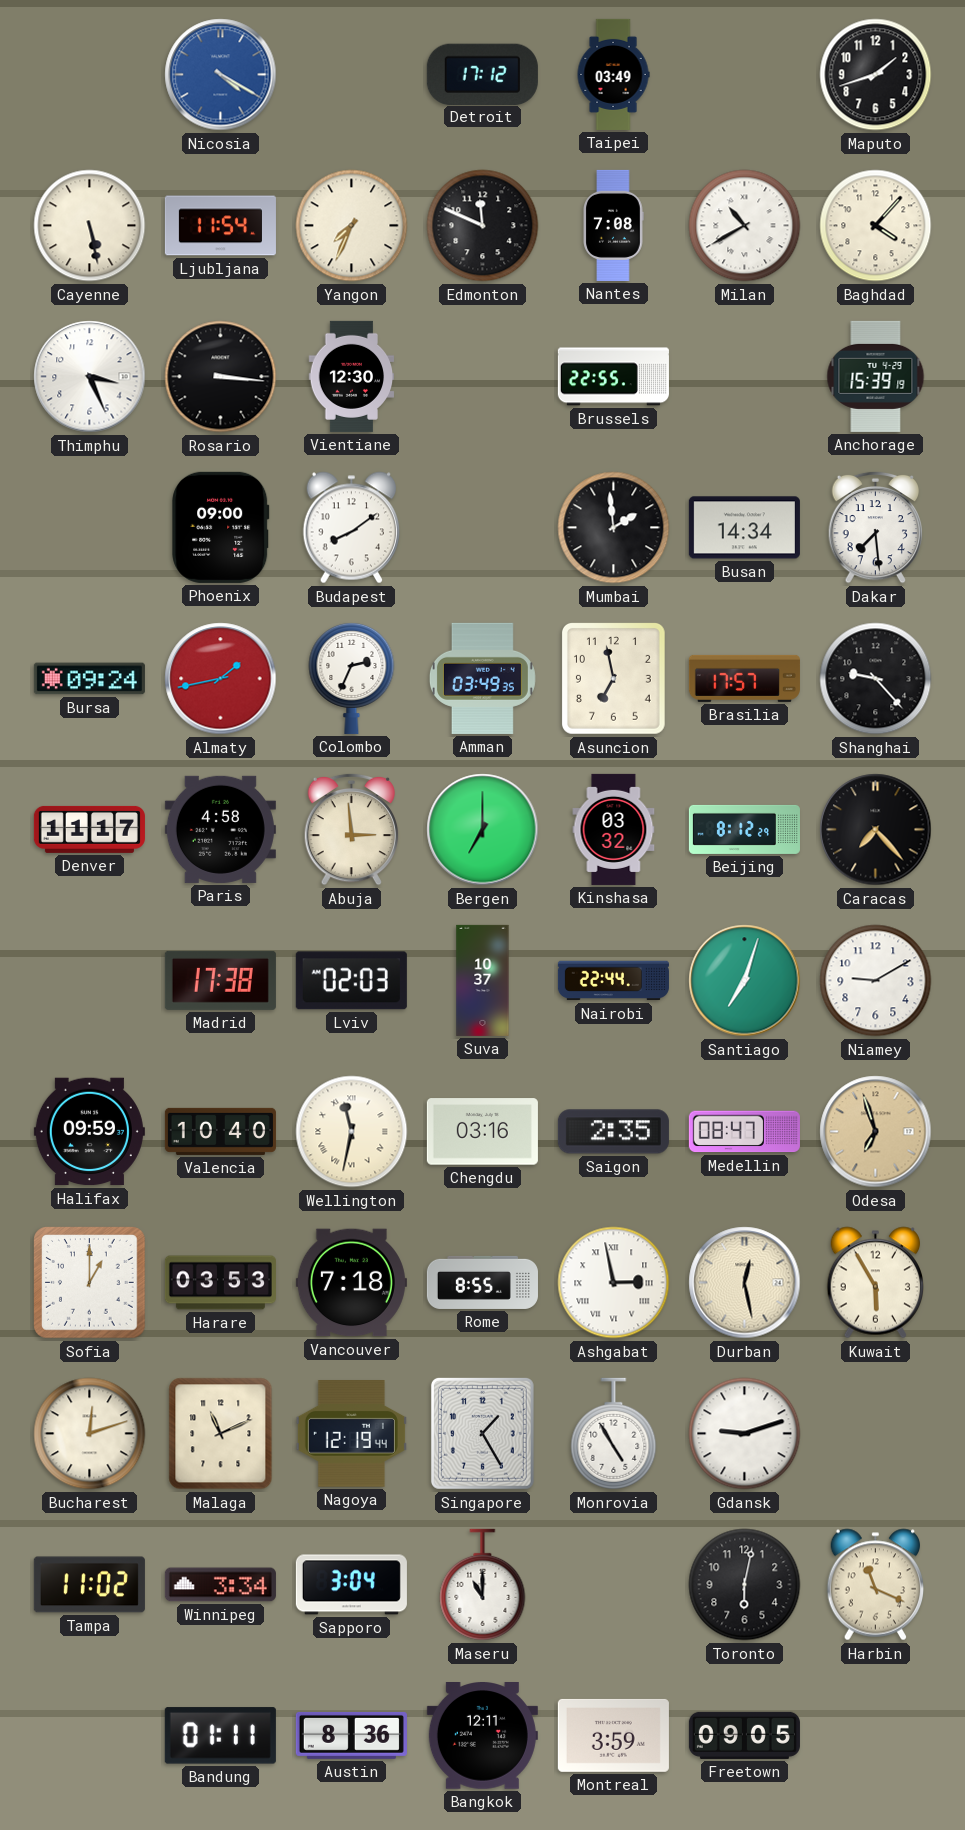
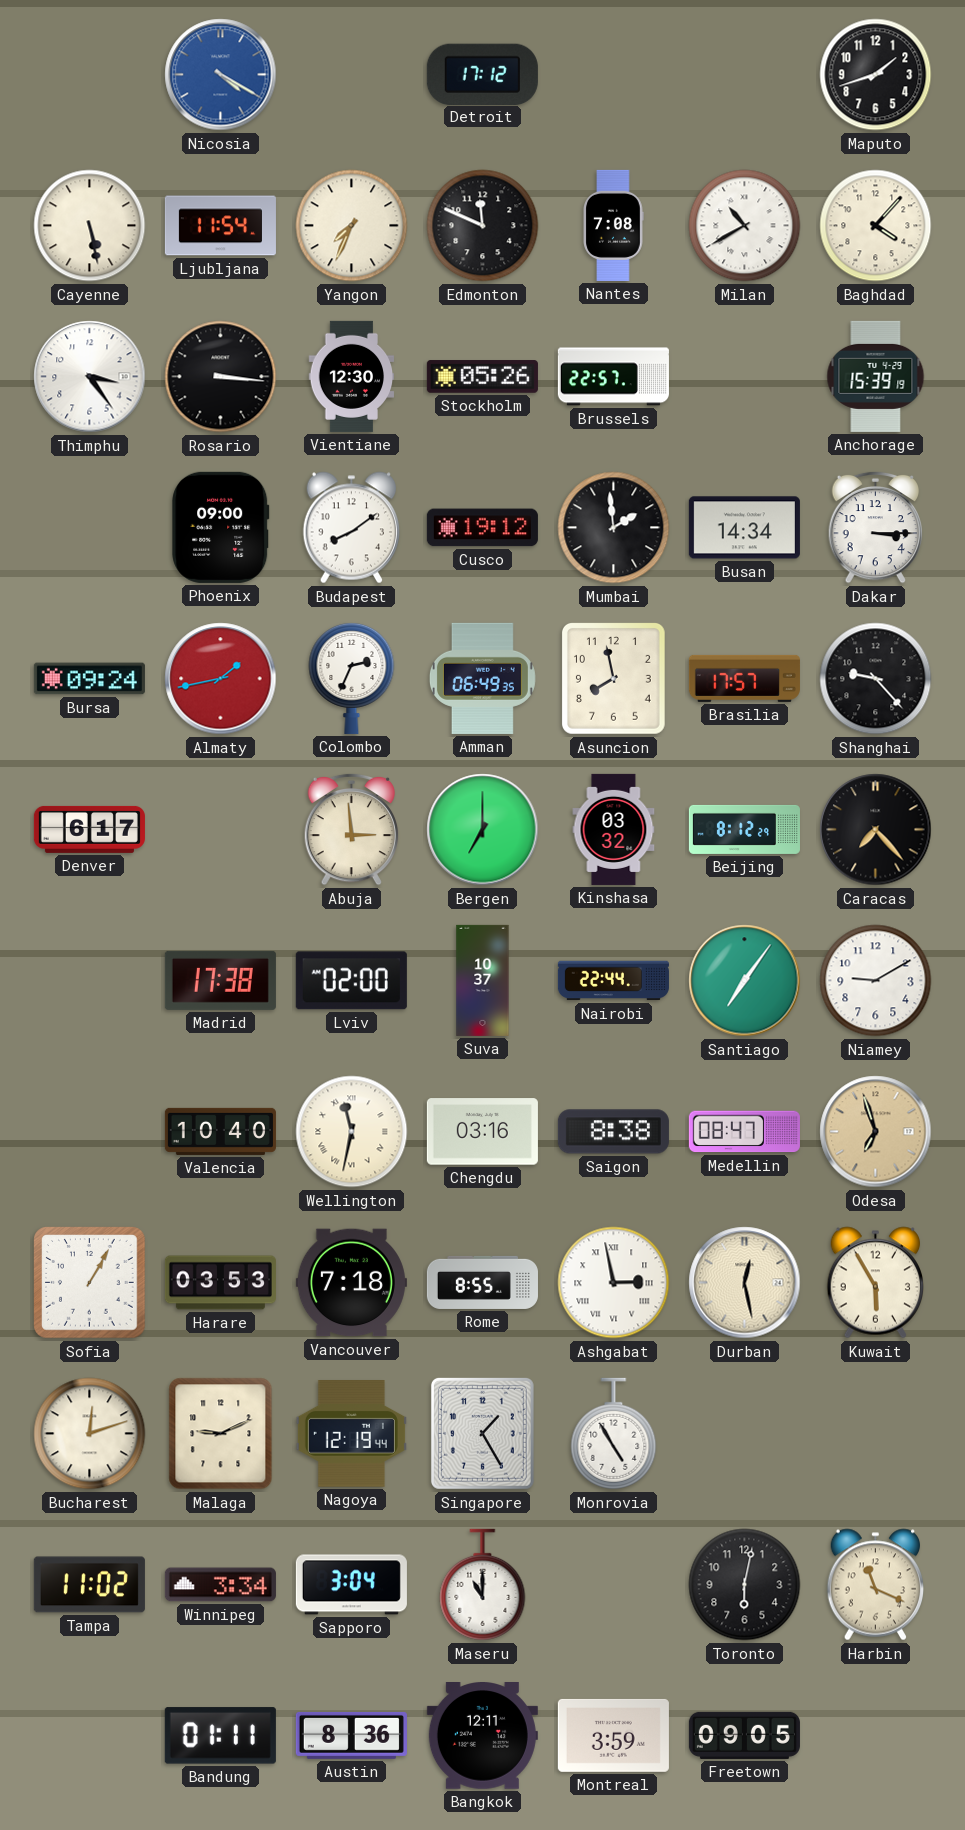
Taipei: 03:49 -> none (613, 74)
Thimphu: 3:26 -> 3:24 (90, 377)
Stockholm: none -> 05:26 (482, 377)
Brussels: 22:55 -> 22:57 (613, 377)
Cusco: none -> 19:12 (482, 528)
Dakar: 7:29 -> 3:15 (876, 527)
Amman: 03:49 -> 06:49 (482, 678)
Asuncion: 6:58 -> 7:58 (613, 679)
Denver: 11:17 -> 6:17 (89, 829)
Paris: 4:58 -> none (220, 829)
Lviv: 02:03 -> 02:00 (351, 981)
Santiago: 7:03 -> 7:06 (745, 981)
Halifax: 09:59 -> none (89, 1132)
Saigon: 2:35 -> 8:38 (613, 1132)
Sofia: 1:00 -> 1:05 (90, 1283)
Malaga: 11:11 -> 9:11 (221, 1434)
Gdansk: 9:12 -> none (745, 1434)
